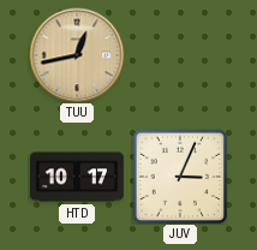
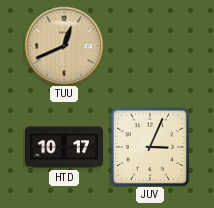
TUU: 12:43 -> 12:41 (64, 46)
